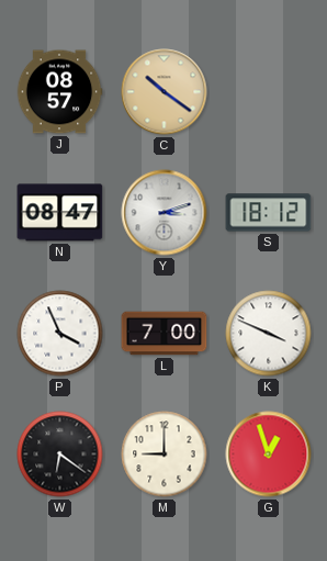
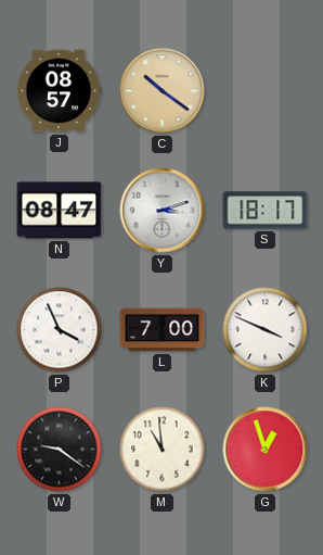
S: 18:12 -> 18:17 (266, 211)
W: 6:21 -> 9:21 (60, 450)
M: 9:00 -> 10:59 (163, 450)
